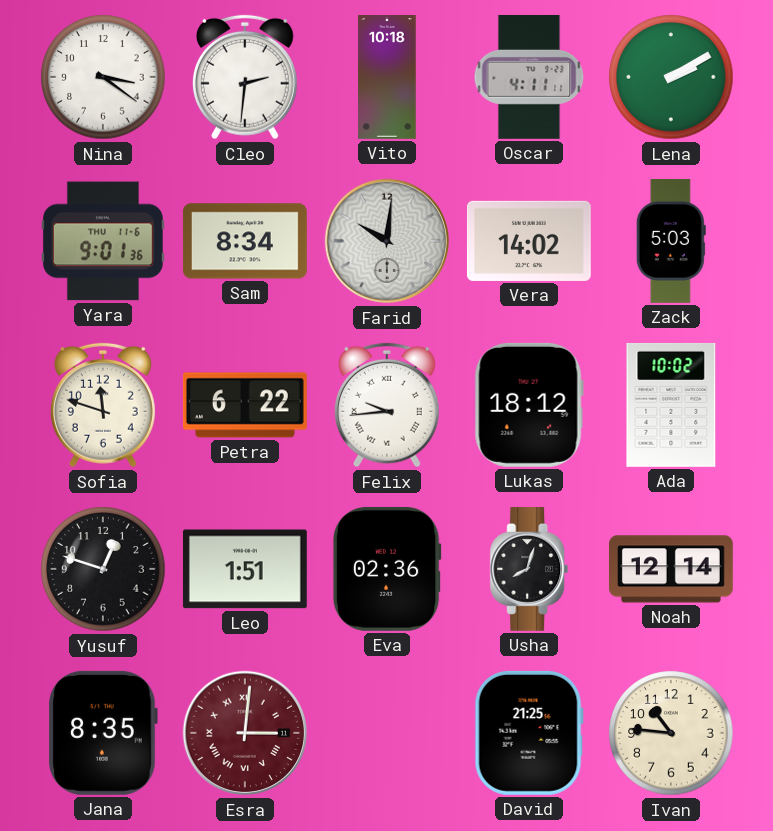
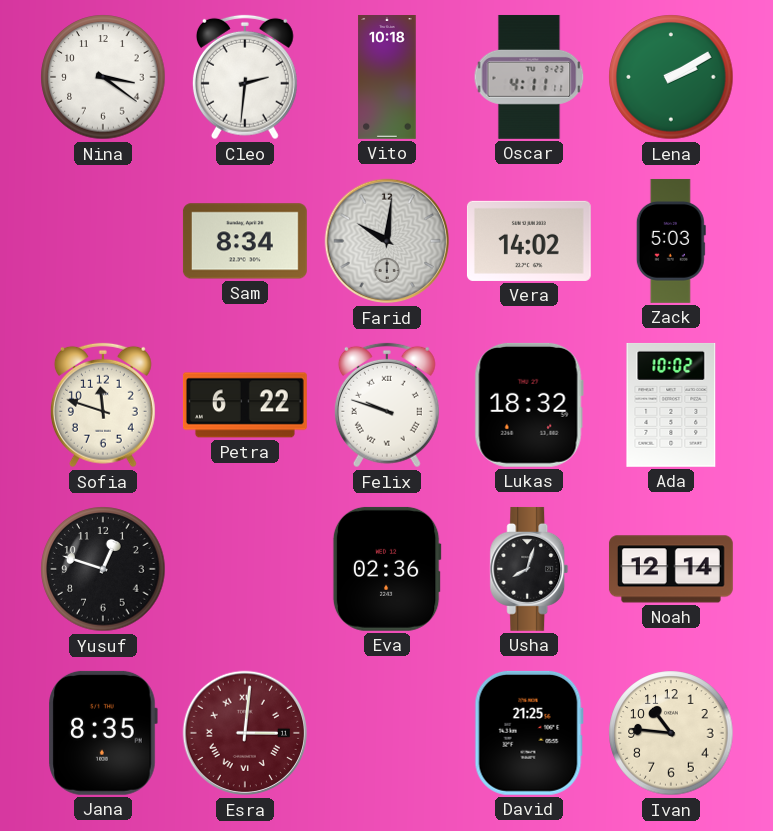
Yara: 9:01 -> none (103, 241)
Felix: 9:44 -> 9:48 (387, 405)
Lukas: 18:12 -> 18:32 (529, 405)
Leo: 1:51 -> none (245, 569)
